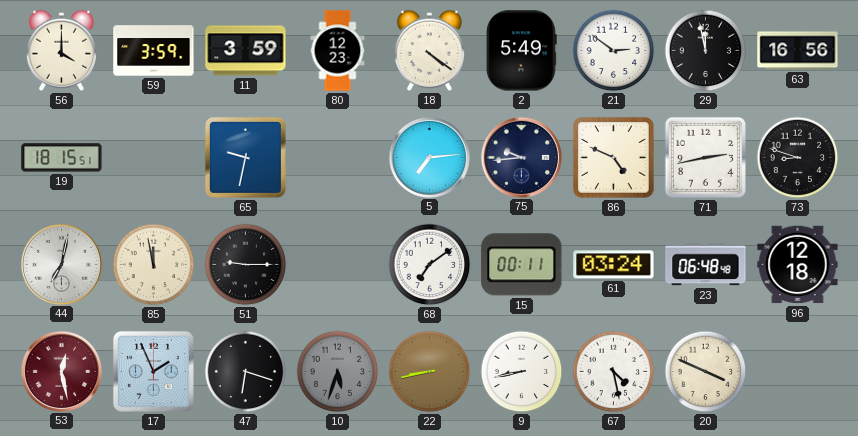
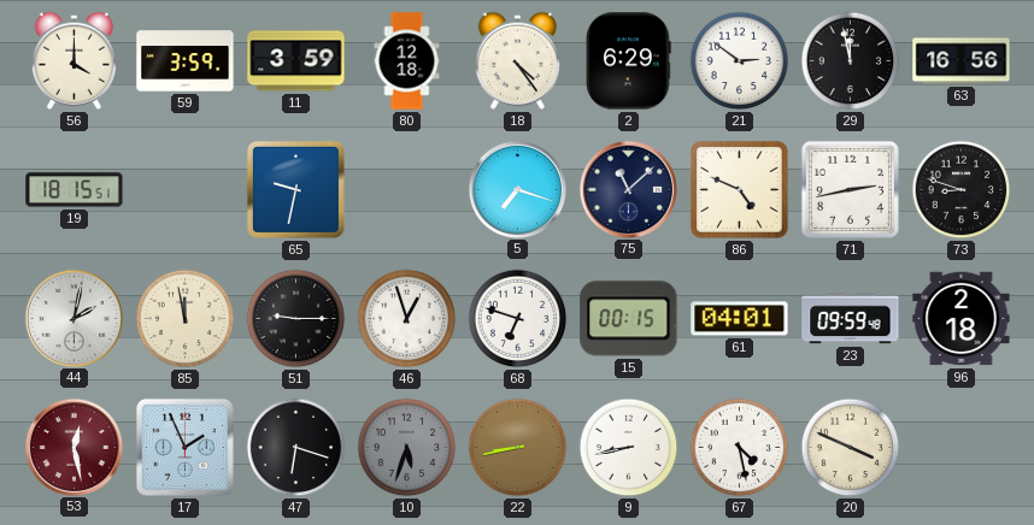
80: 12:23 -> 12:18 (407, 61)
18: 4:21 -> 4:24 (517, 60)
2: 5:49 -> 6:29 (629, 61)
5: 7:14 -> 7:18 (517, 189)
75: 9:44 -> 11:08 (628, 189)
44: 7:02 -> 2:02 (74, 318)
46: none -> 12:57 (407, 319)
68: 7:09 -> 6:48 (518, 319)
15: 00:11 -> 00:15 (629, 319)
61: 03:24 -> 04:01 (740, 319)
23: 06:48 -> 09:59 (851, 319)
96: 12:18 -> 2:18 (962, 319)
